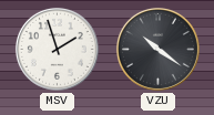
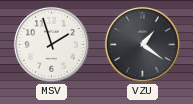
VZU: 10:21 -> 1:21 (142, 44)
